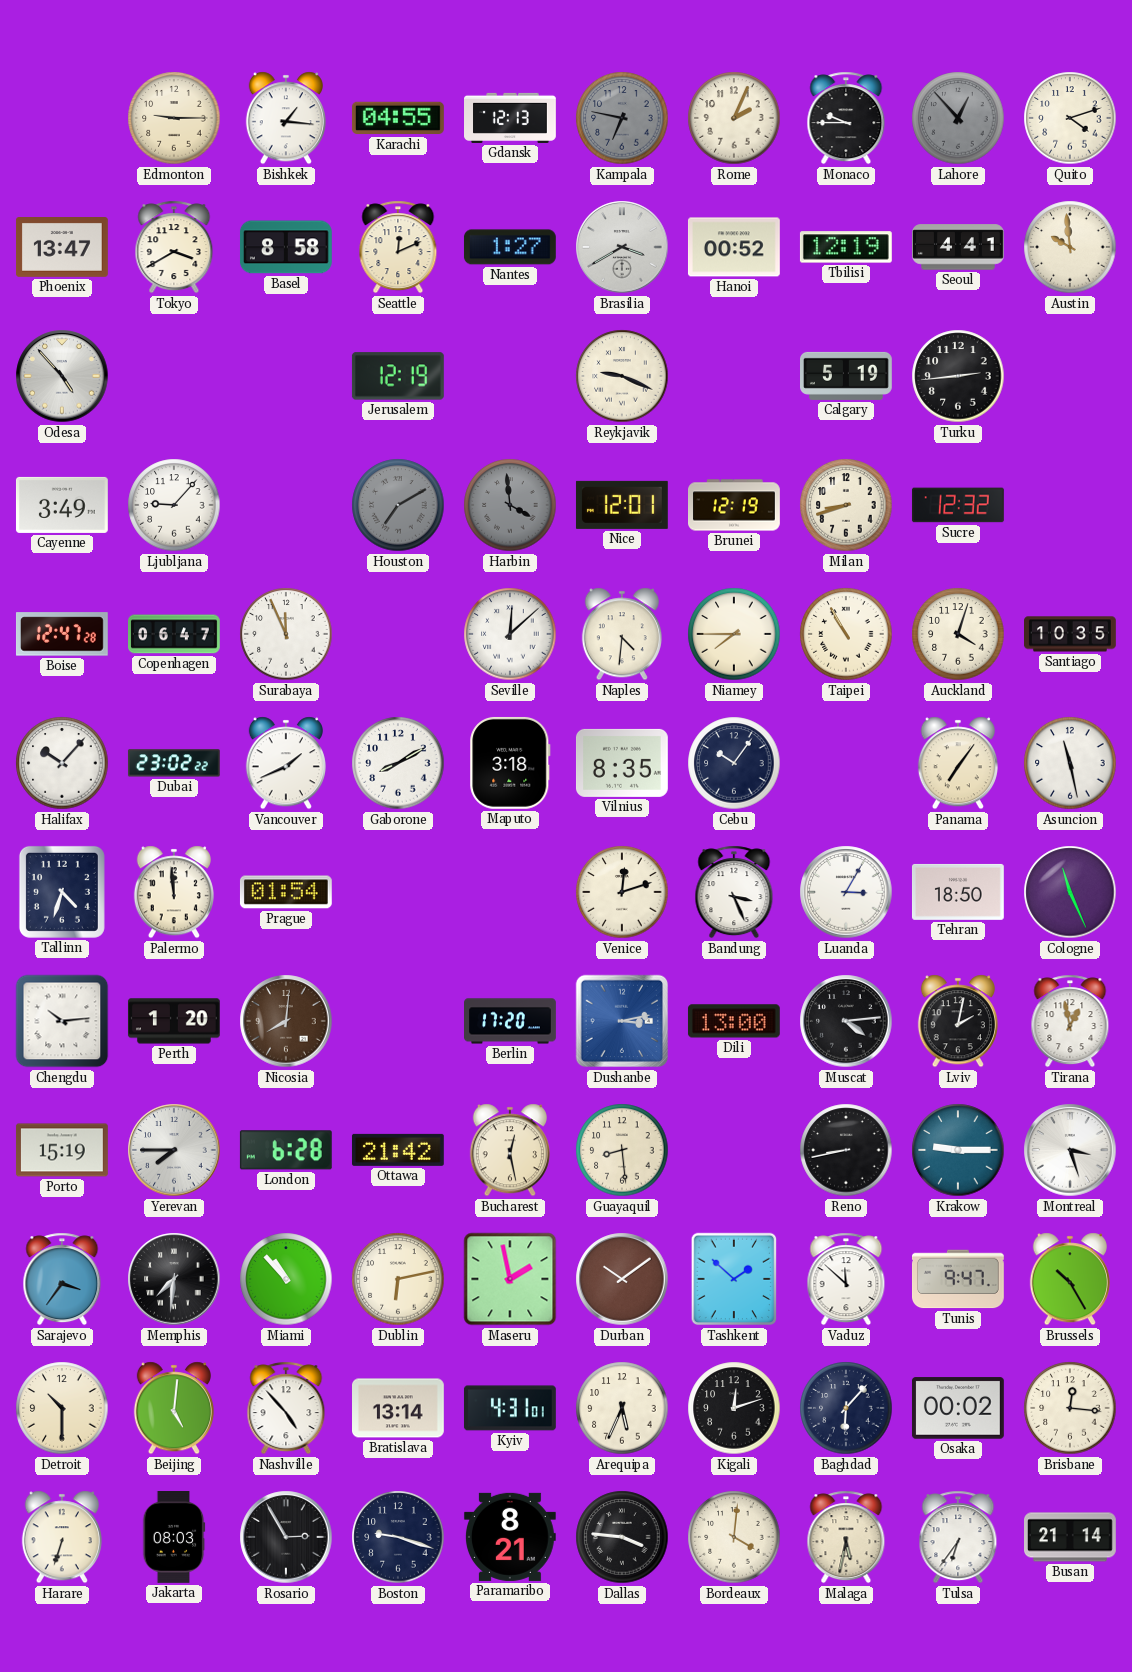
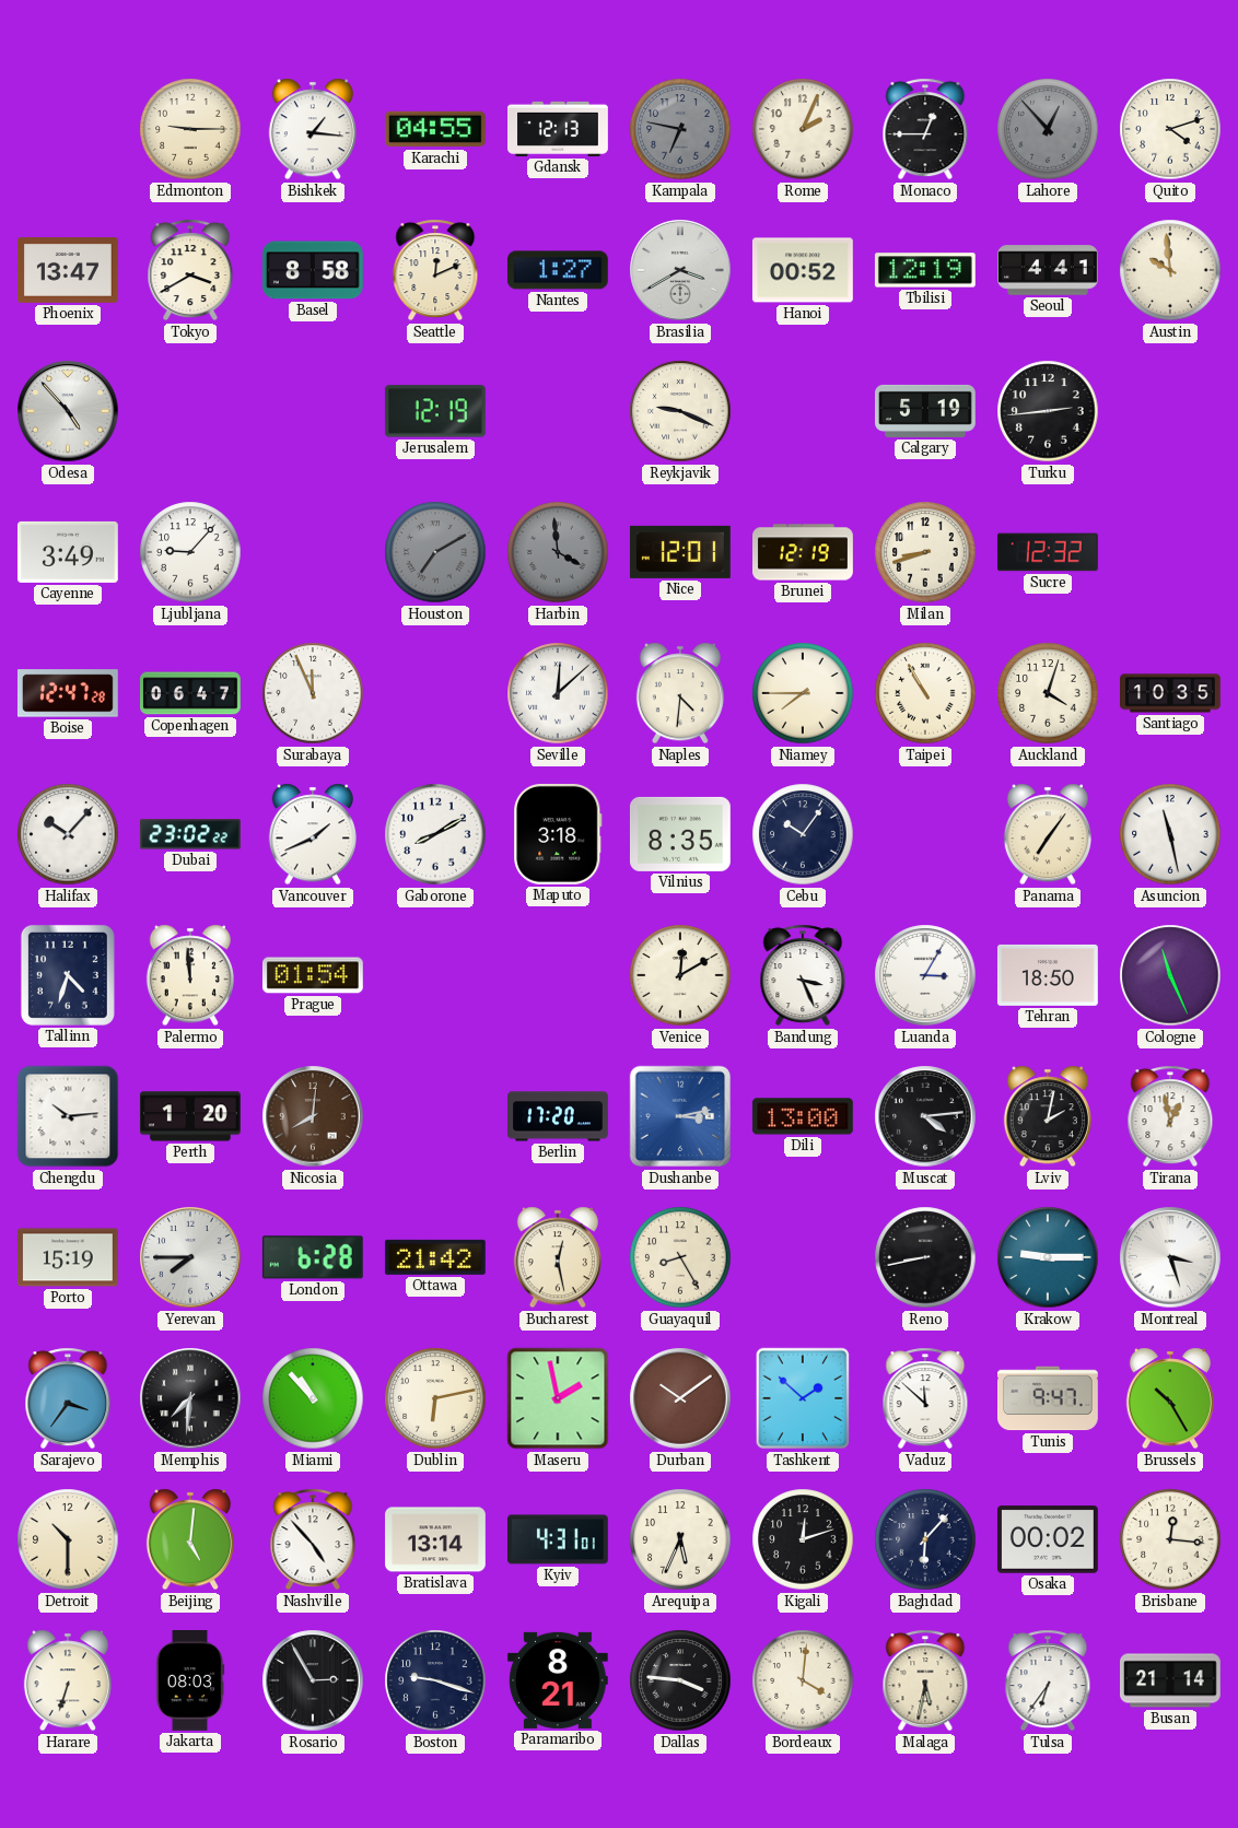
Monaco: 9:45 -> 12:45 (925, 129)
Venice: 12:12 -> 12:10 (680, 975)
Guayaquil: 8:29 -> 8:25 (680, 1257)
